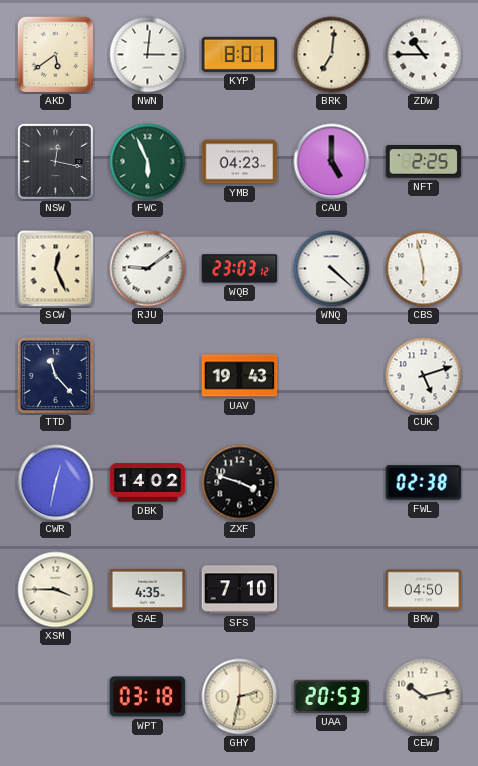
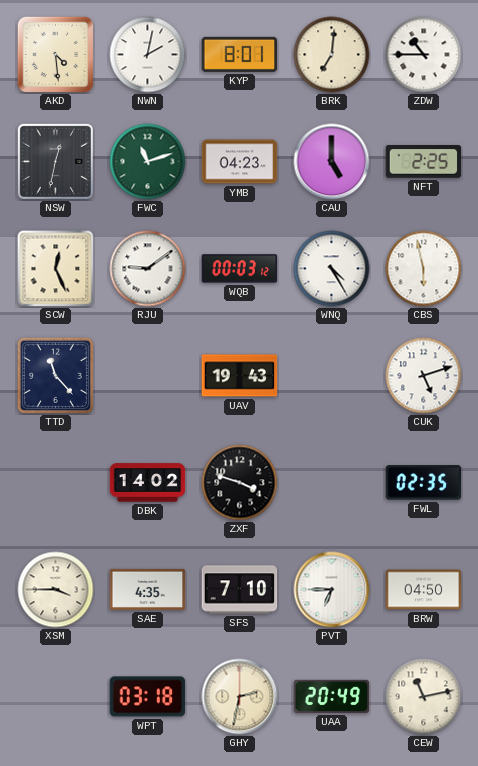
AKD: 5:39 -> 4:29 (55, 54)
NWN: 3:01 -> 2:02 (148, 55)
NSW: 12:17 -> 12:32 (55, 161)
FWC: 5:56 -> 11:12 (148, 162)
WQB: 23:03 -> 00:03 (240, 269)
WNQ: 4:22 -> 4:25 (332, 269)
CWR: 12:32 -> none (56, 483)
FWL: 02:38 -> 02:35 (424, 483)
PVT: none -> 6:45 (332, 590)
UAA: 20:53 -> 20:49 (332, 696)
CEW: 10:13 -> 11:13 (424, 697)
